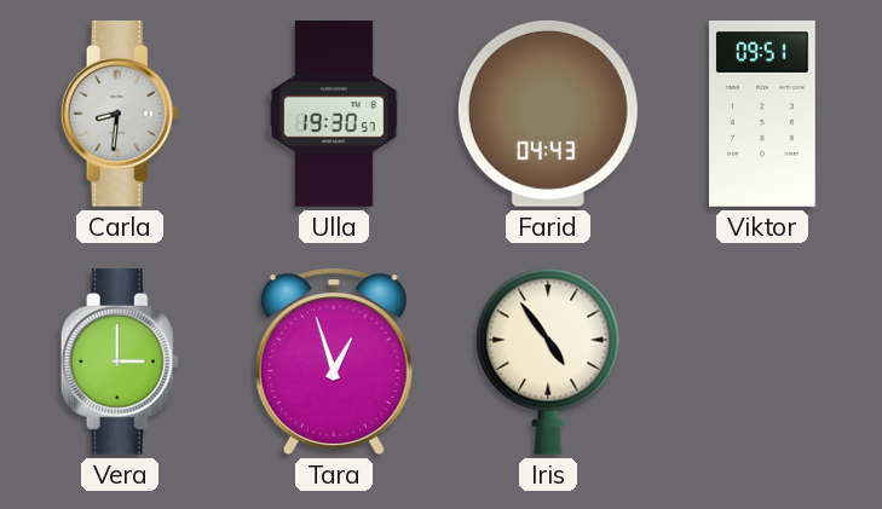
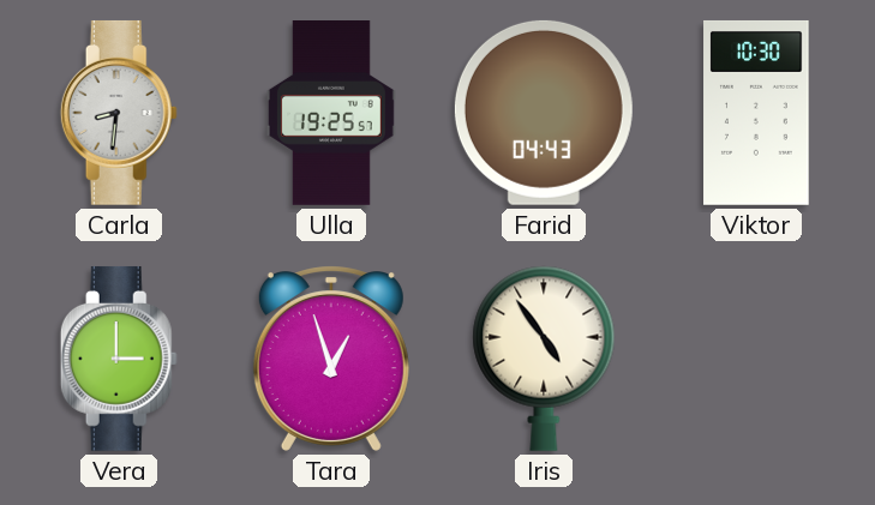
Ulla: 19:30 -> 19:25 (331, 114)
Viktor: 09:51 -> 10:30 (756, 113)
